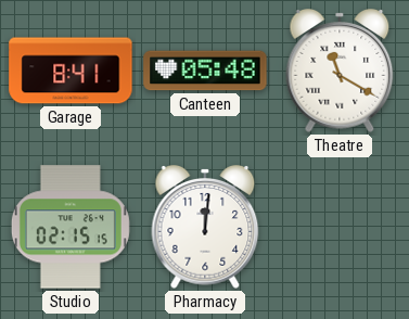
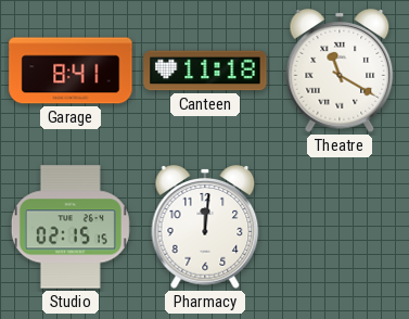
Canteen: 05:48 -> 11:18 (205, 71)
